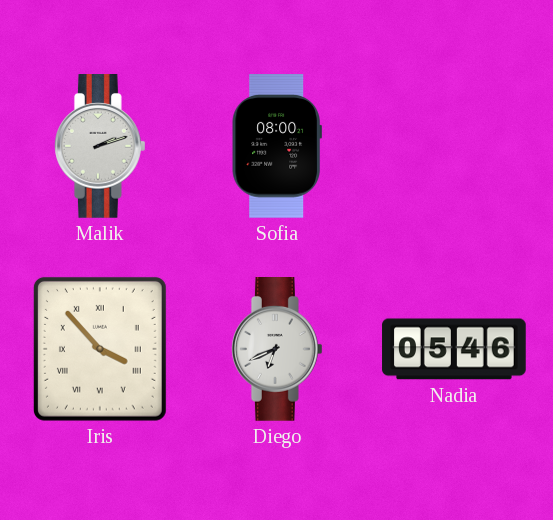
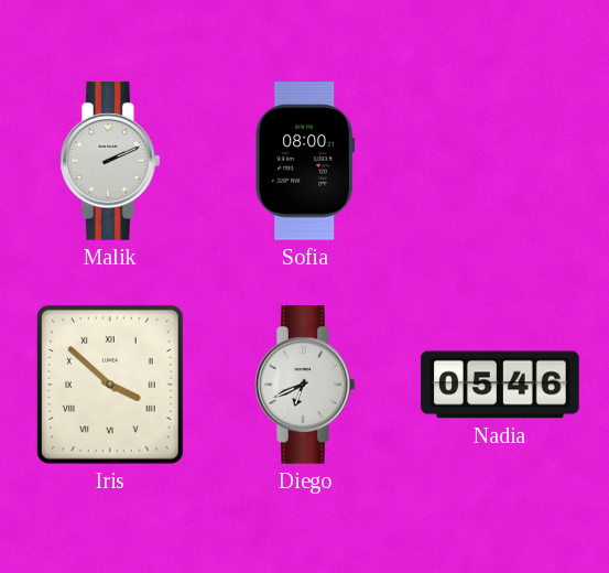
Malik: 2:12 -> 2:11 (111, 162)
Iris: 3:53 -> 3:52 (110, 385)
